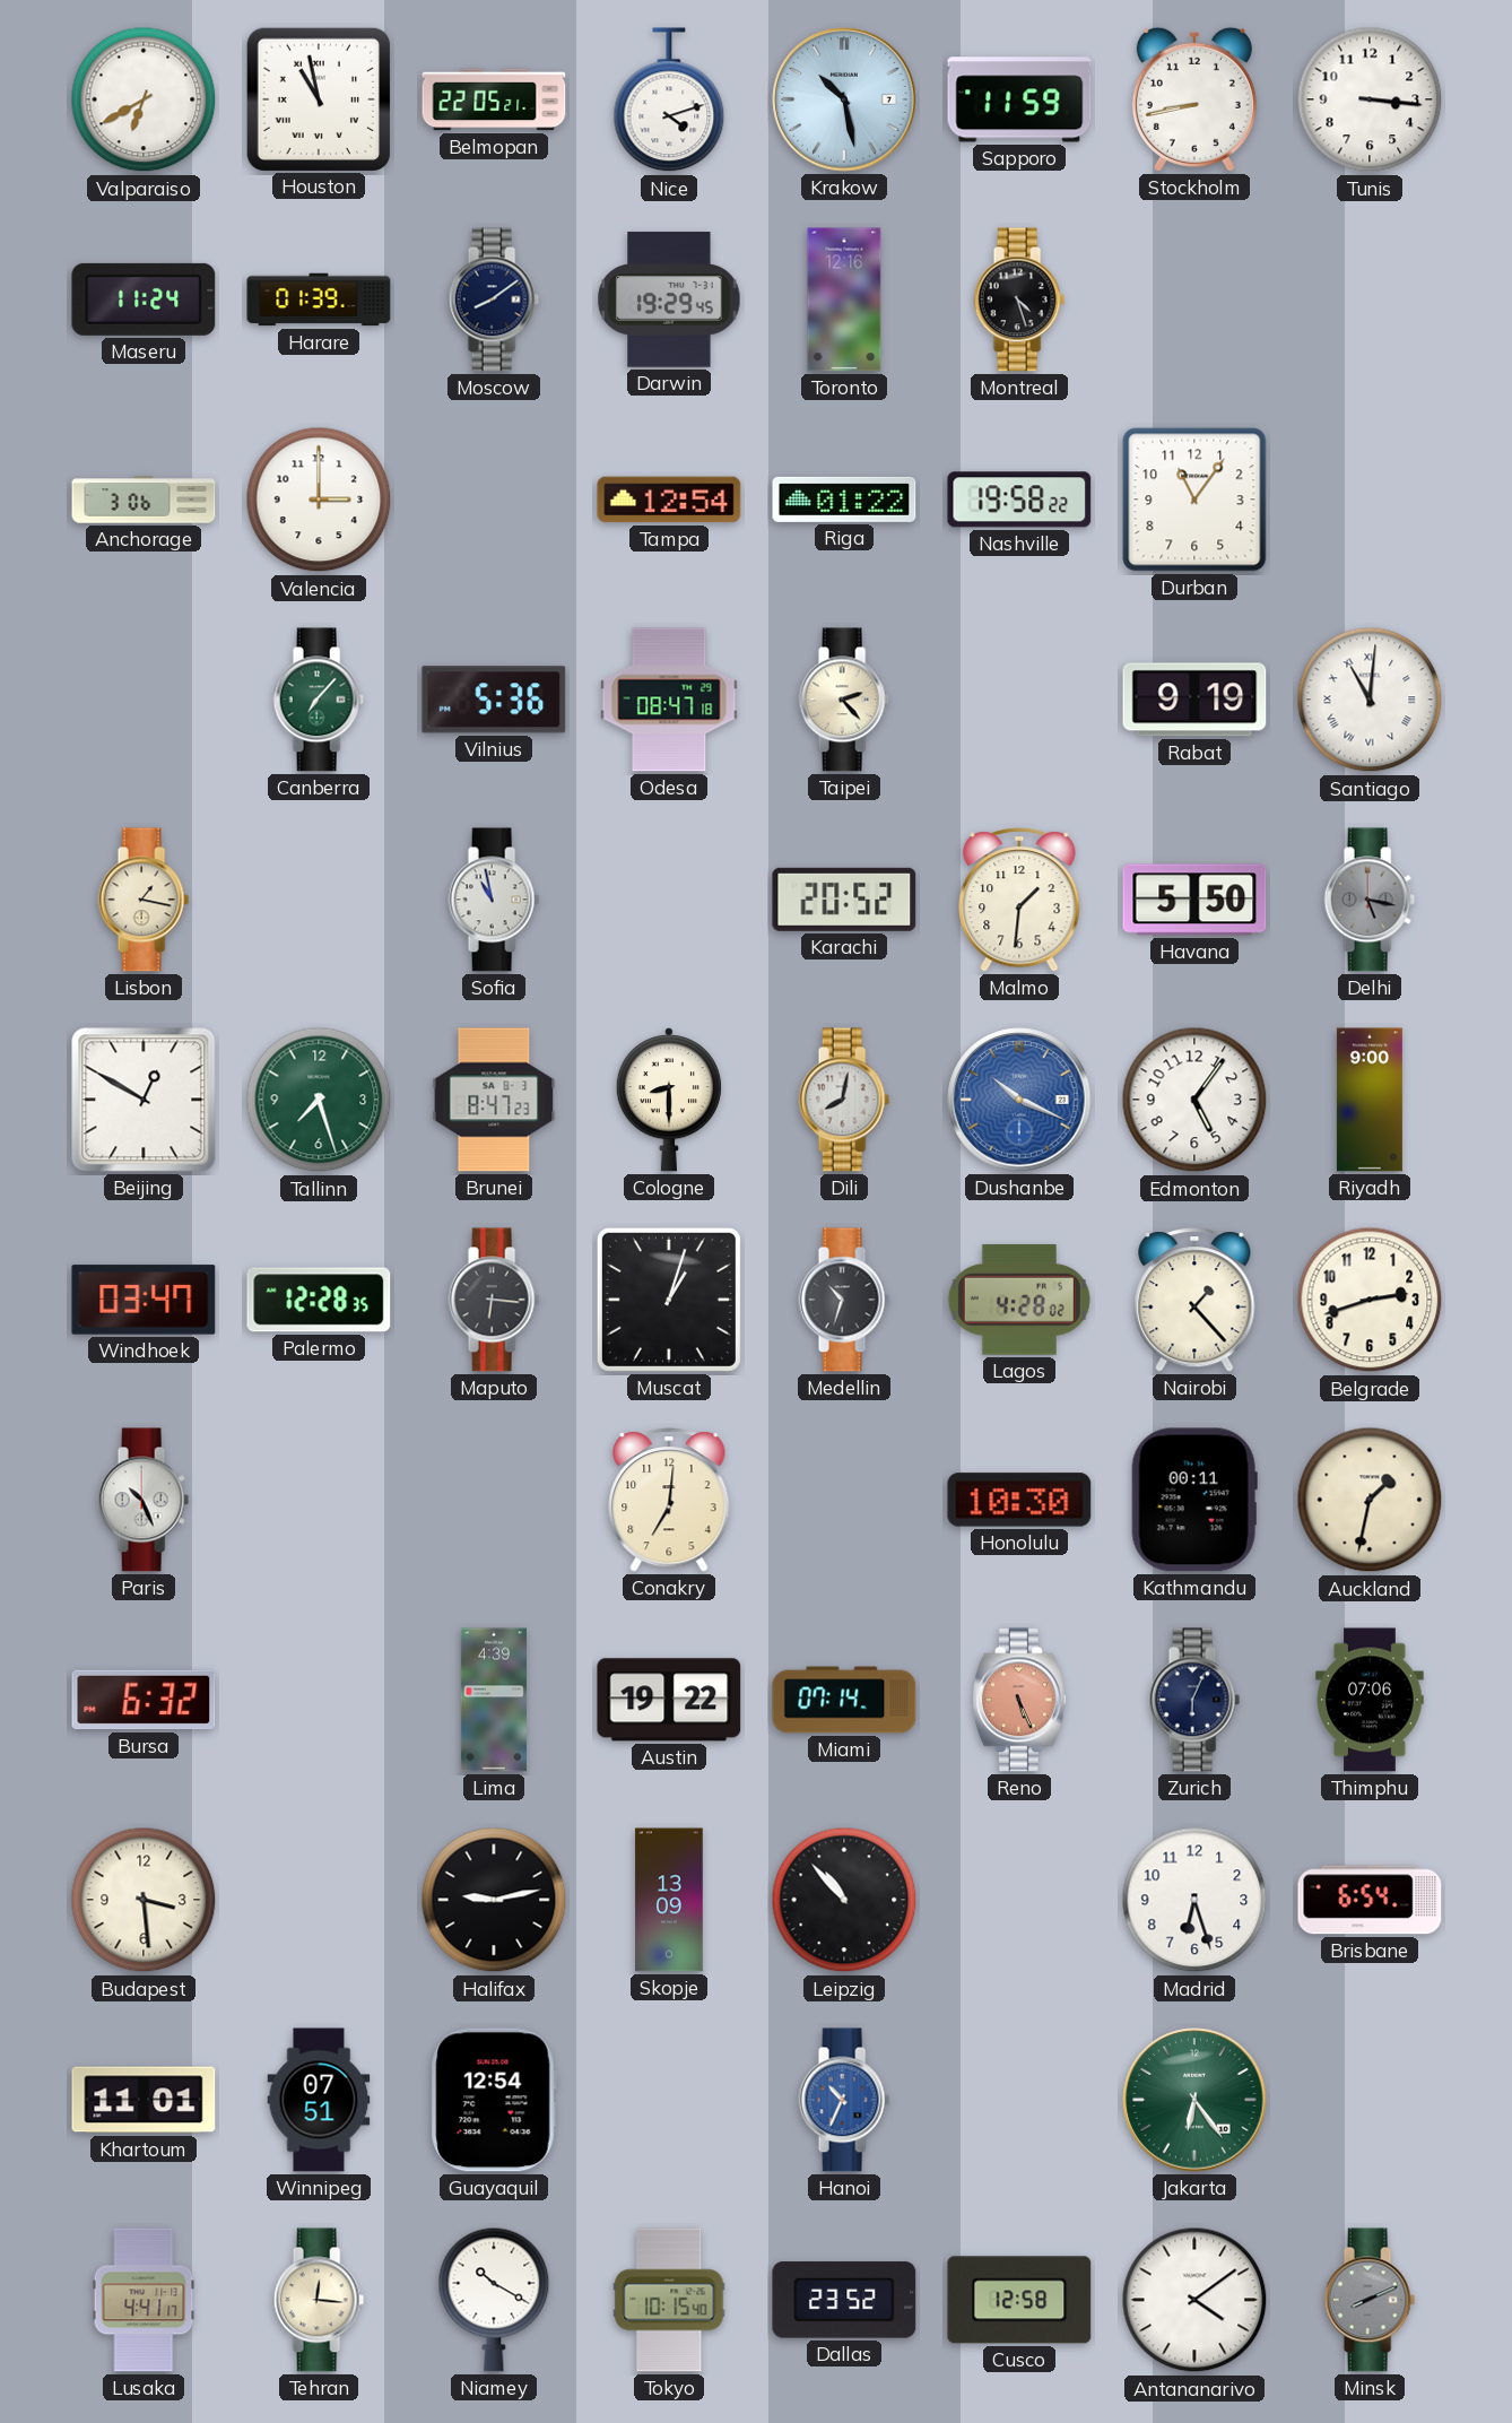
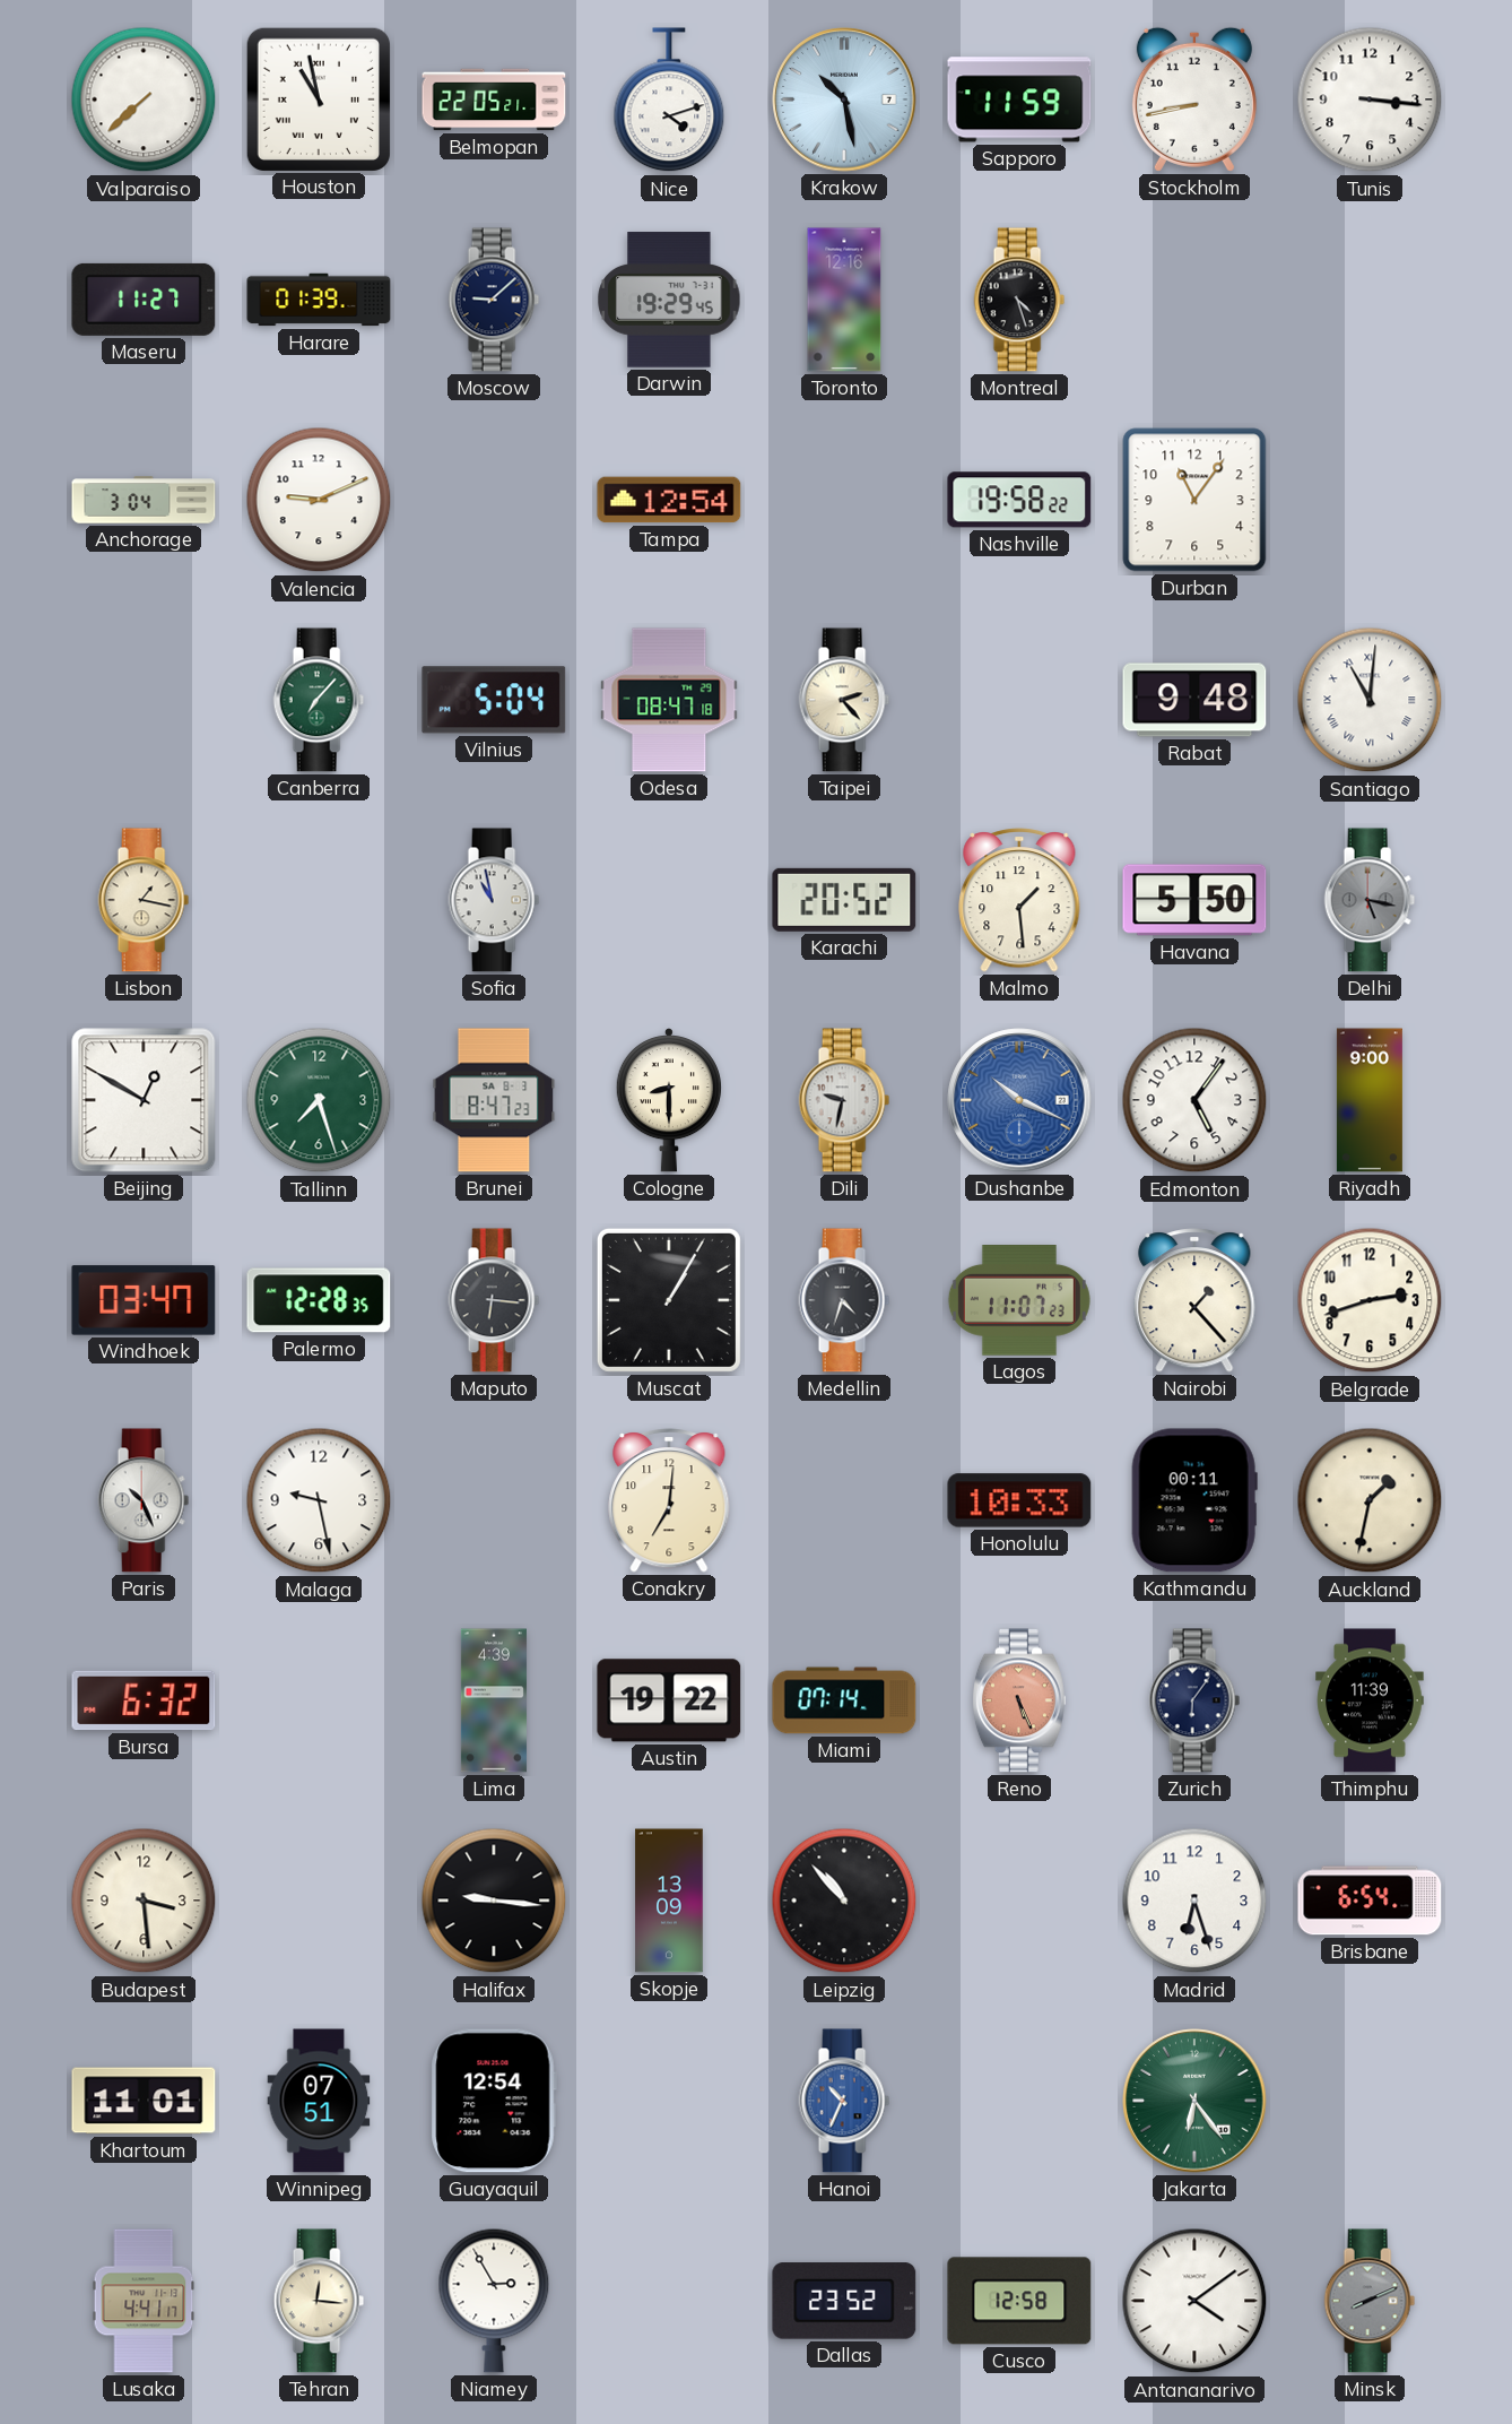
Valparaiso: 6:40 -> 7:38 (144, 99)
Maseru: 11:24 -> 11:27 (144, 300)
Moscow: 8:09 -> 9:08 (494, 300)
Anchorage: 3:06 -> 3:04 (144, 500)
Valencia: 3:00 -> 9:11 (319, 500)
Riga: 01:22 -> none (844, 500)
Vilnius: 5:36 -> 5:04 (494, 700)
Rabat: 9:19 -> 9:48 (1194, 700)
Malmo: 1:31 -> 1:29 (1019, 900)
Dili: 8:02 -> 9:32 (844, 1100)
Muscat: 1:03 -> 1:05 (669, 1300)
Medellin: 10:33 -> 4:33 (844, 1300)
Lagos: 4:28 -> 11:07 (1019, 1301)
Malaga: none -> 9:28 (319, 1500)
Honolulu: 10:30 -> 10:33 (1019, 1500)
Zurich: 6:04 -> 6:06 (1194, 1700)
Thimphu: 07:06 -> 11:39 (1370, 1700)
Halifax: 9:13 -> 9:16 (494, 1901)
Niamey: 10:20 -> 2:55 (494, 2301)
Tokyo: 10:15 -> none (669, 2300)
